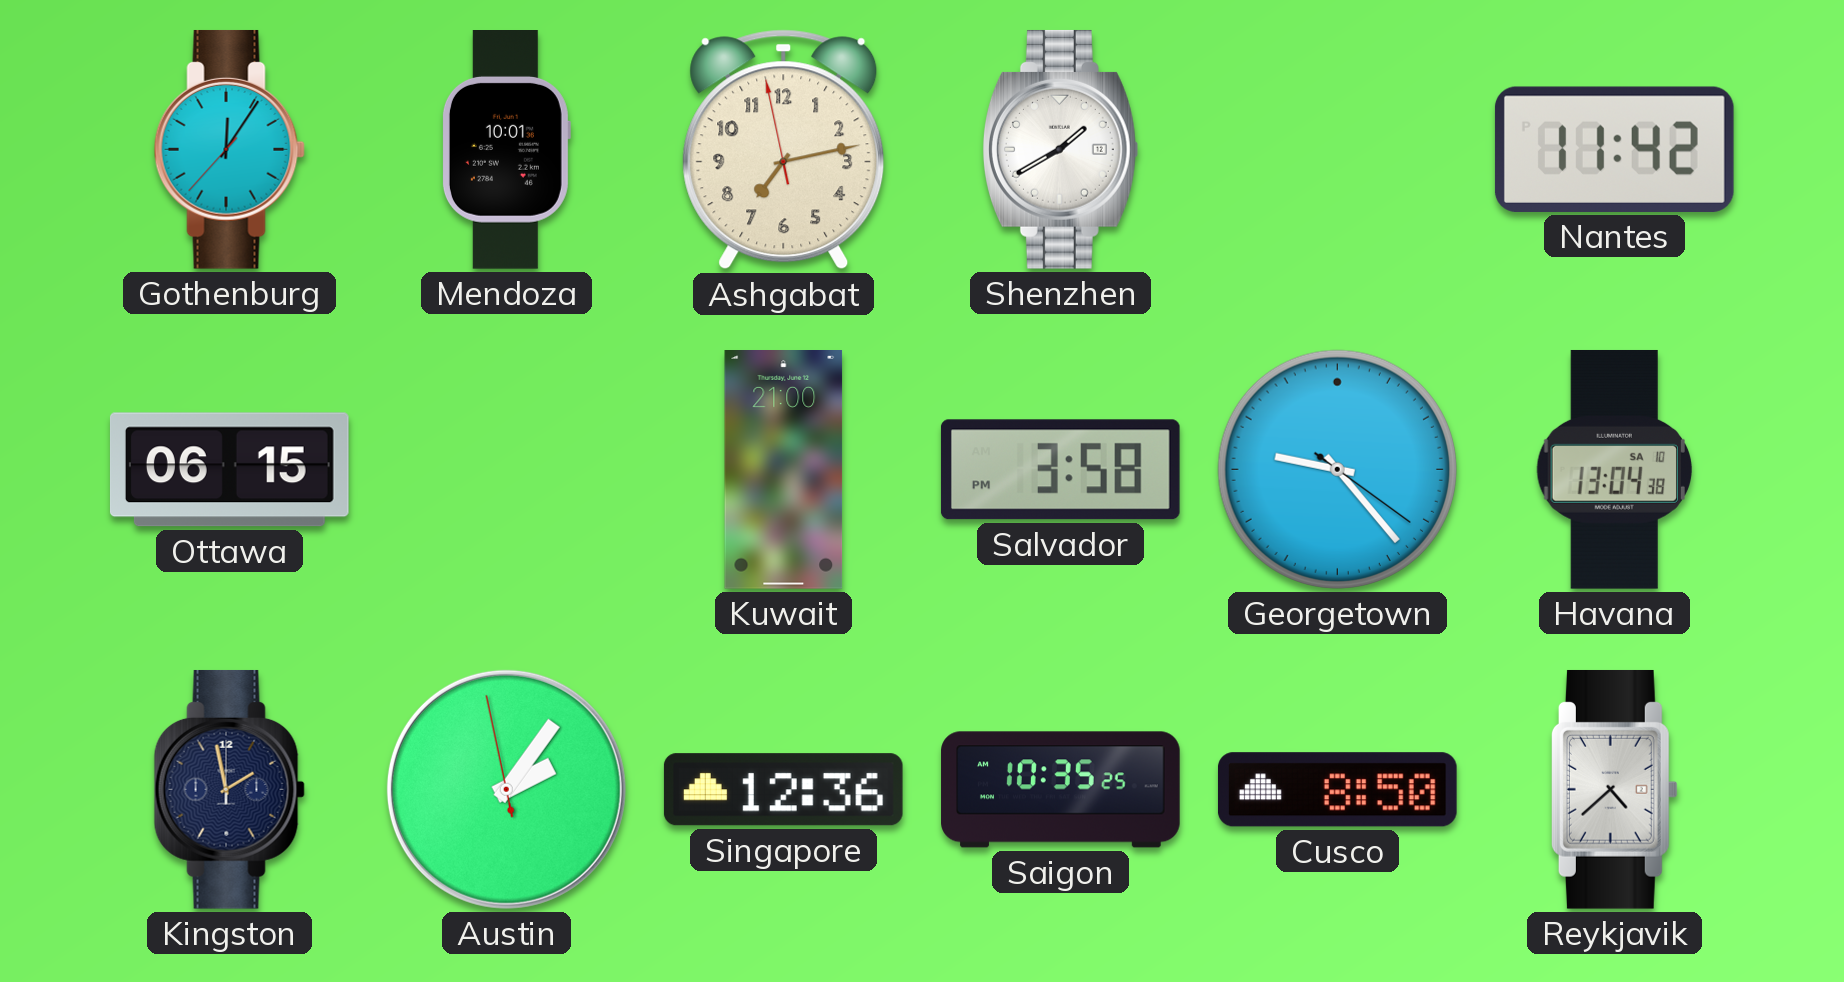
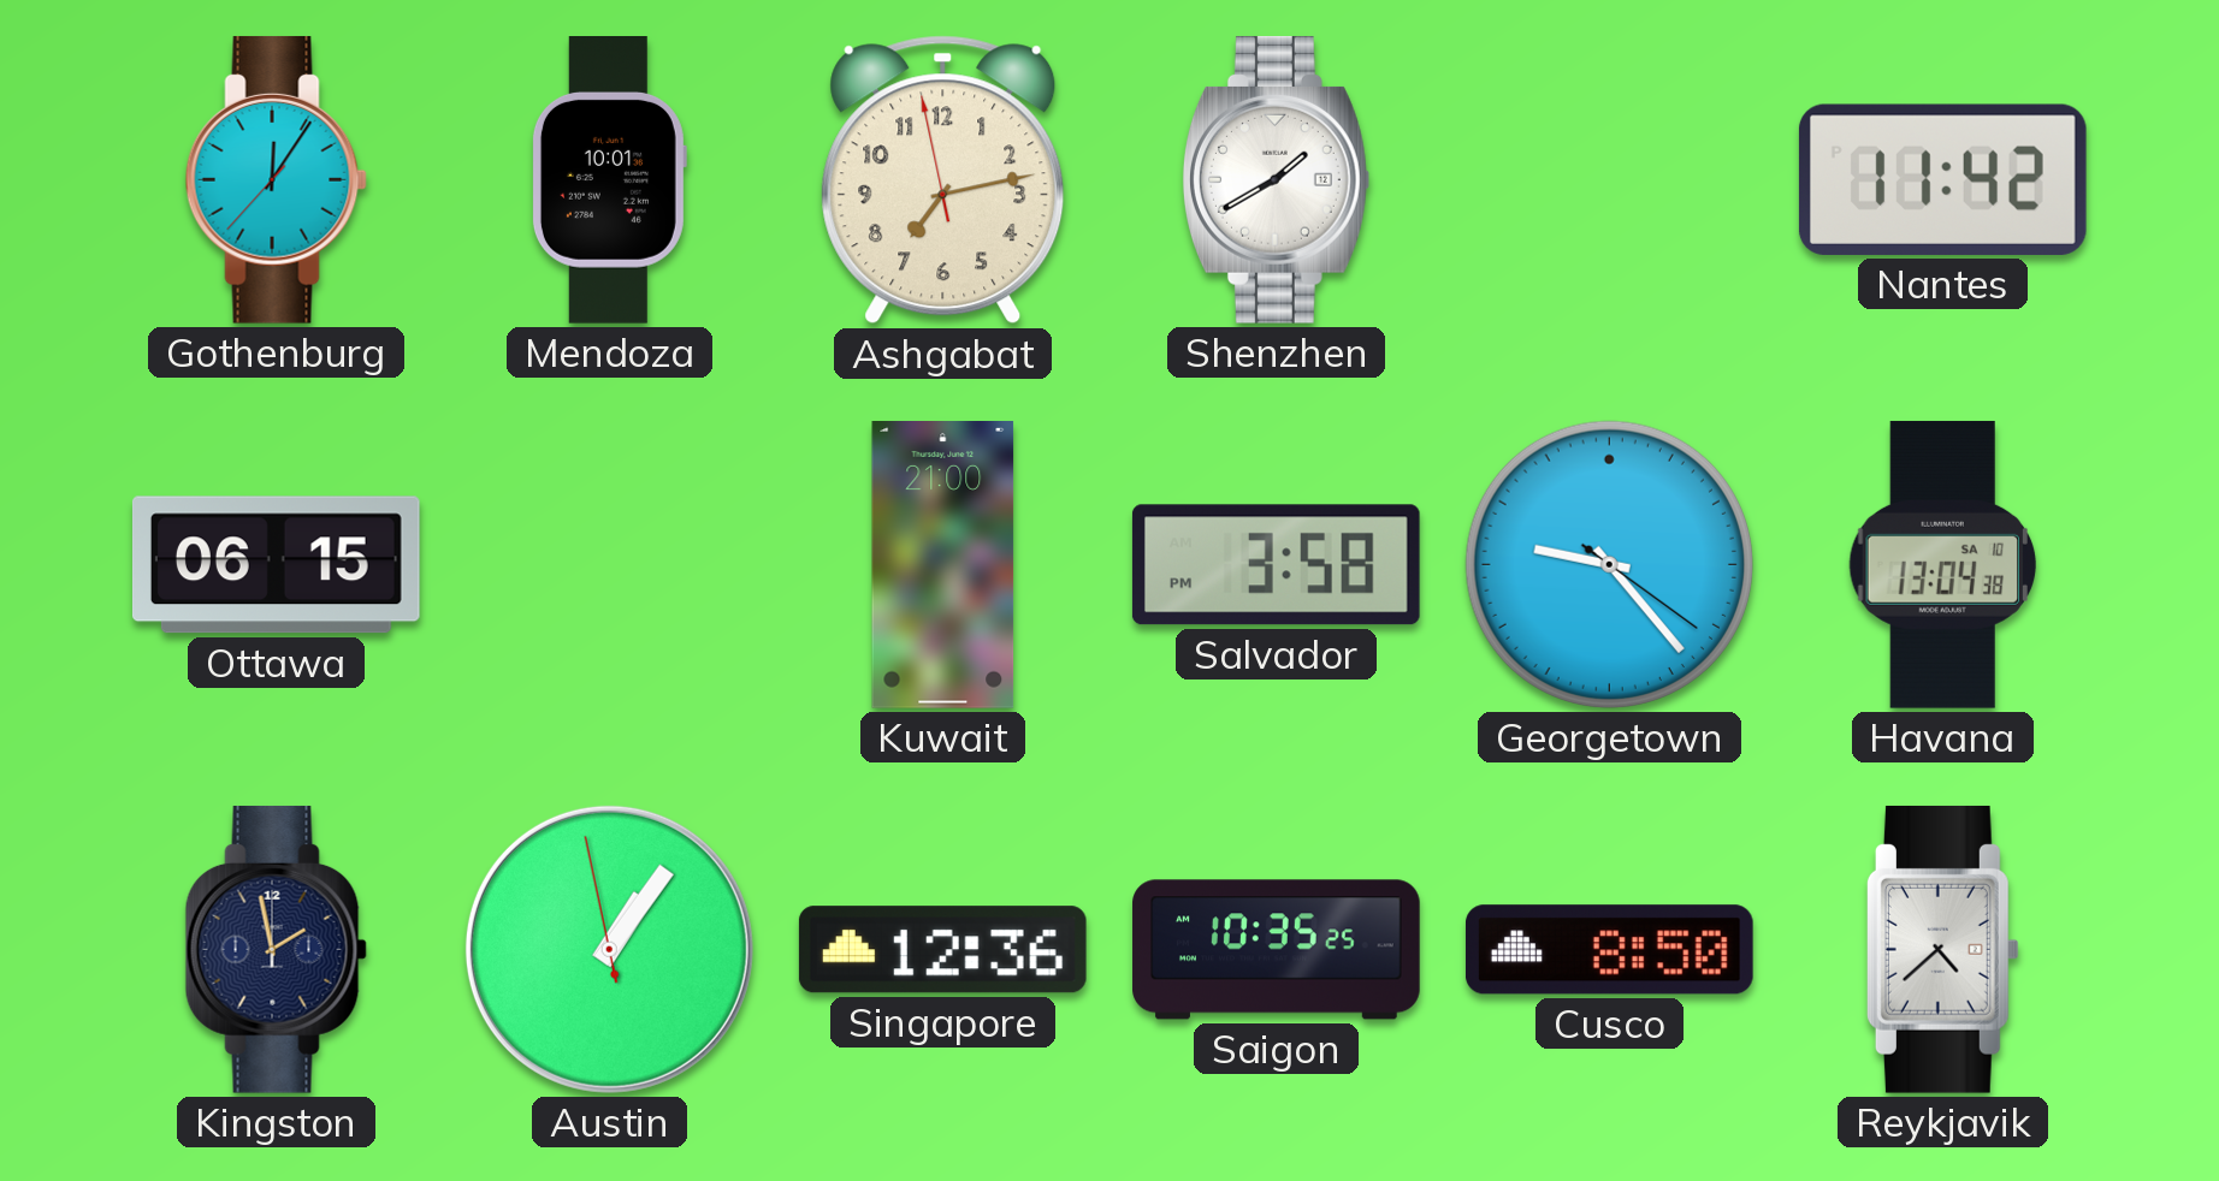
Austin: 2:05 -> 1:05 (609, 949)
